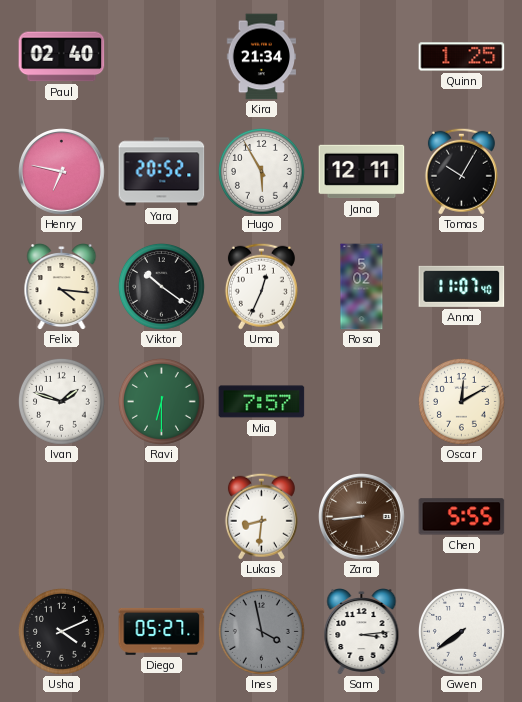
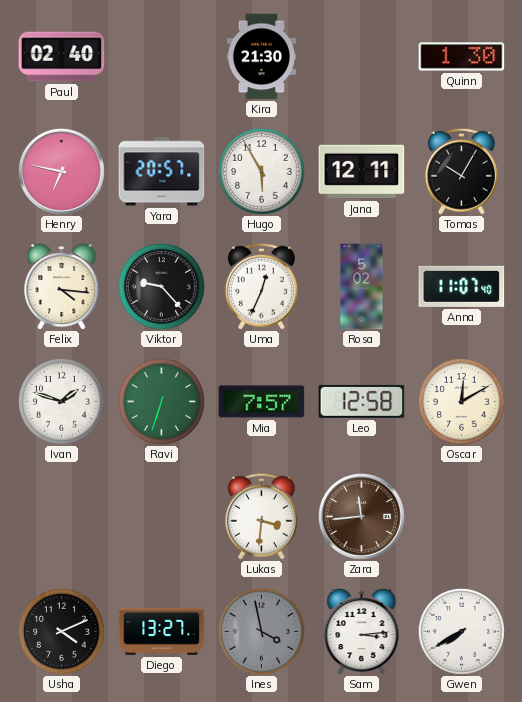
Kira: 21:34 -> 21:30 (261, 57)
Quinn: 1:25 -> 1:30 (462, 57)
Yara: 20:52 -> 20:57 (162, 172)
Viktor: 10:21 -> 9:23 (161, 286)
Ravi: 6:30 -> 6:33 (161, 401)
Leo: none -> 12:58 (362, 401)
Lukas: 8:31 -> 3:31 (261, 516)
Zara: 8:44 -> 11:44 (362, 517)
Chen: 5:55 -> none (462, 517)
Diego: 05:27 -> 13:27 (162, 631)
Gwen: 7:39 -> 7:40 (461, 631)
